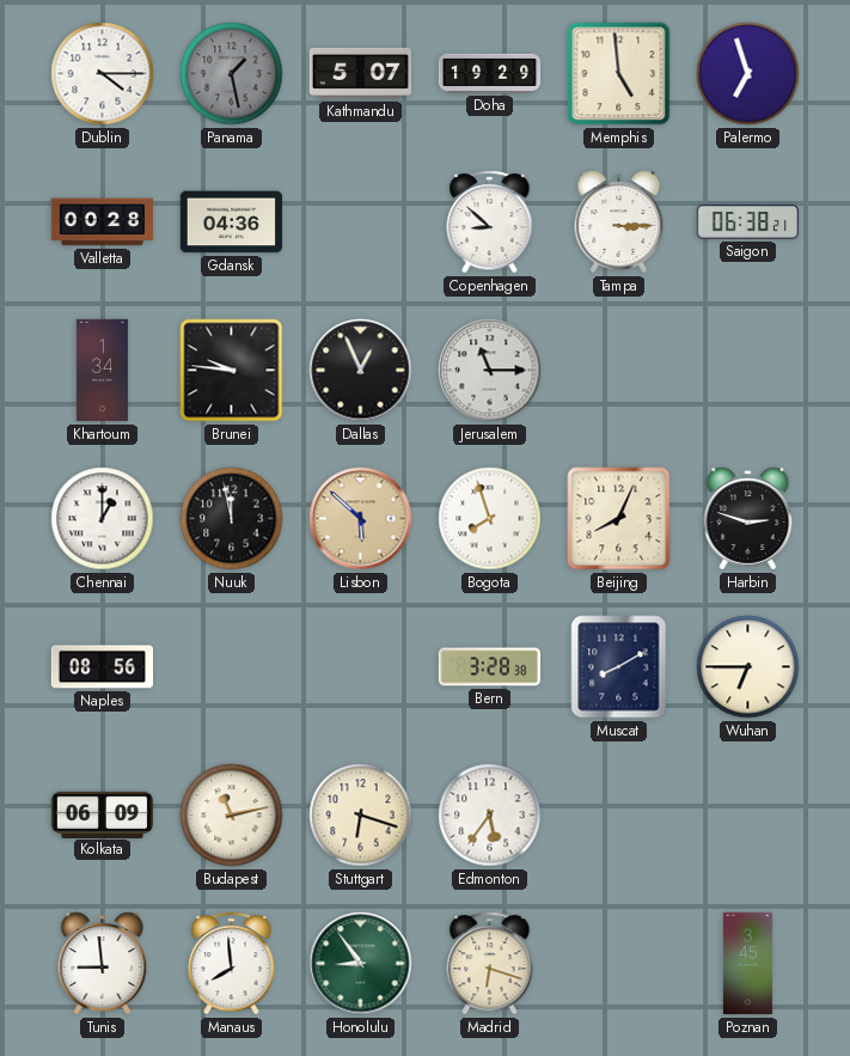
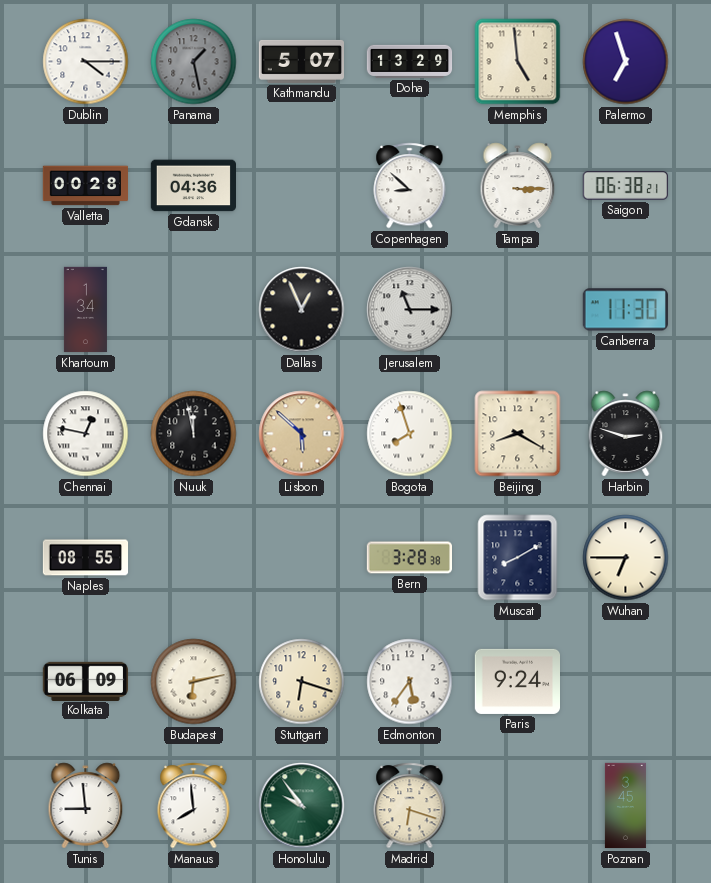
Doha: 19:29 -> 13:29 (410, 61)
Brunei: 9:46 -> none (232, 371)
Canberra: none -> 11:30 (625, 310)
Chennai: 1:00 -> 12:47 (86, 434)
Beijing: 8:04 -> 8:20 (518, 434)
Naples: 08:56 -> 08:55 (86, 558)
Budapest: 11:13 -> 6:13 (194, 682)
Paris: none -> 9:24 (517, 681)
Honolulu: 8:54 -> 9:54 (302, 806)
